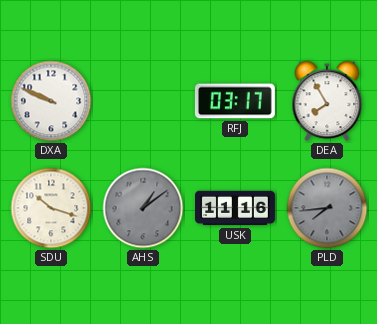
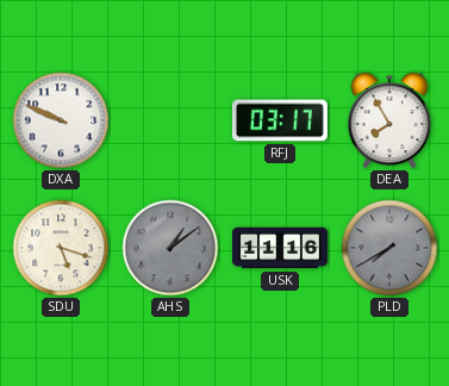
SDU: 10:18 -> 5:18 (61, 248)
PLD: 7:44 -> 7:40 (389, 248)
